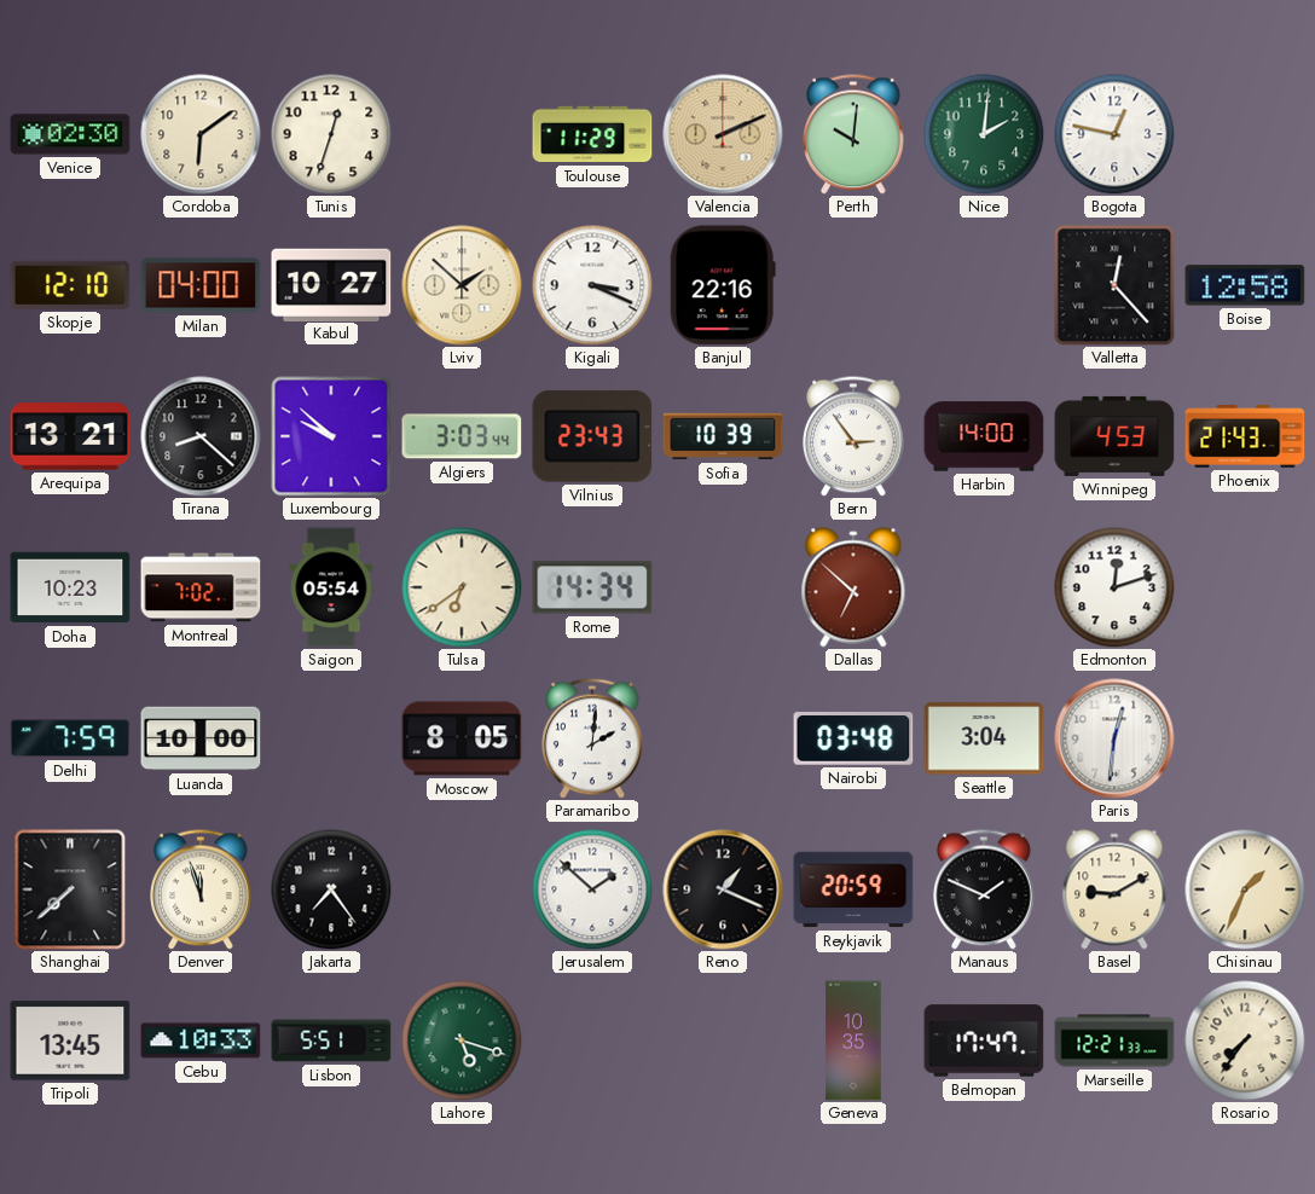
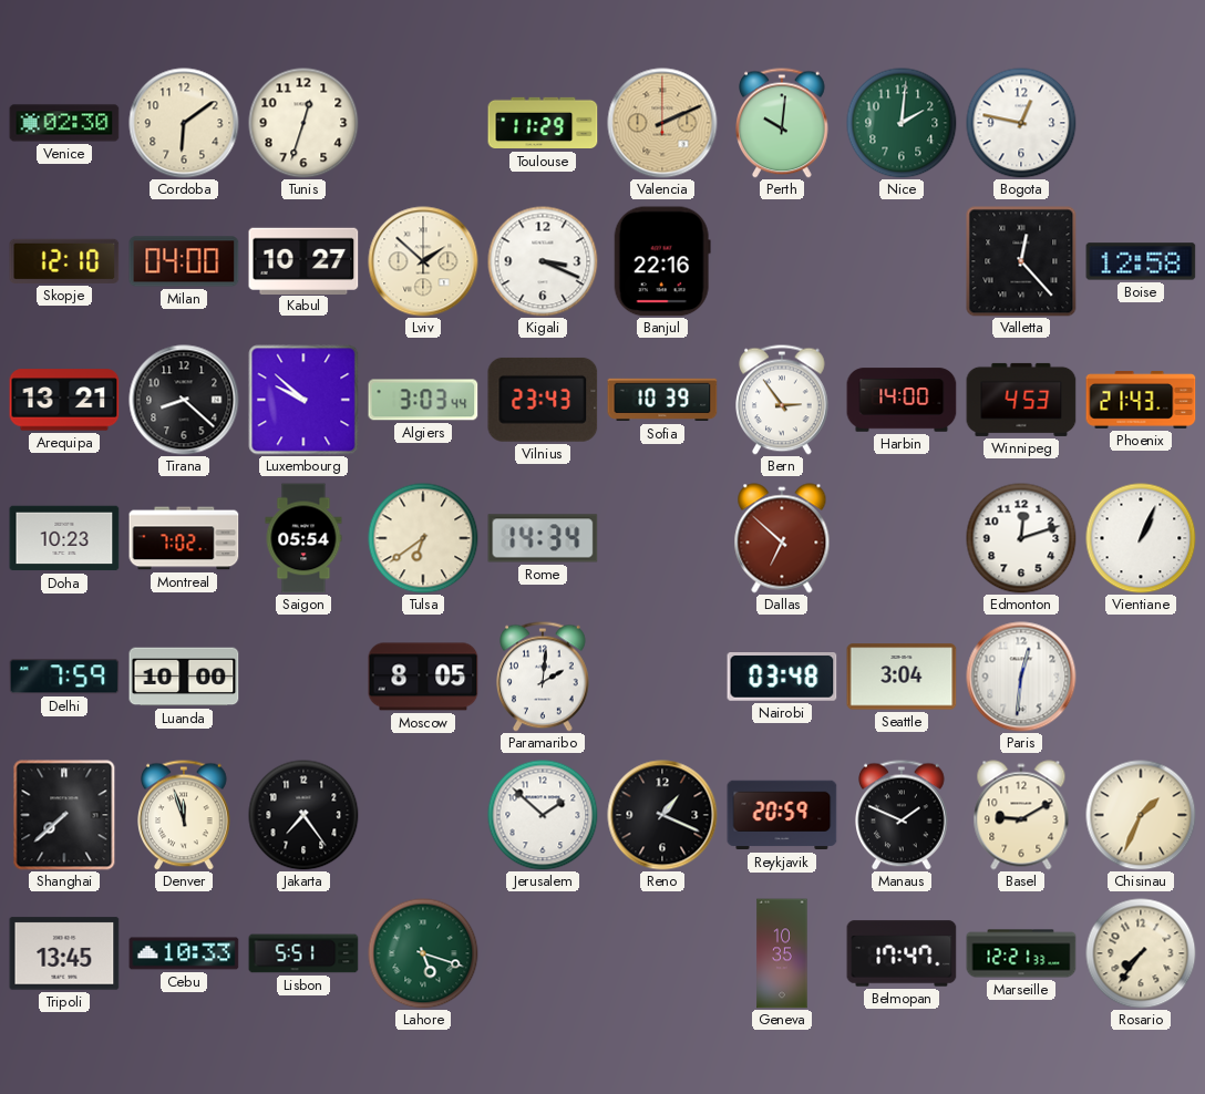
Vientiane: none -> 1:04 (1141, 538)
